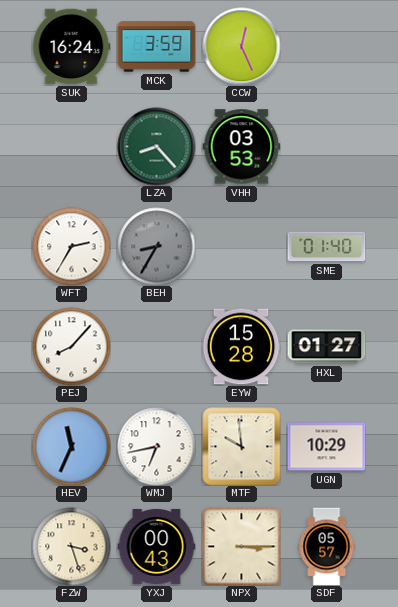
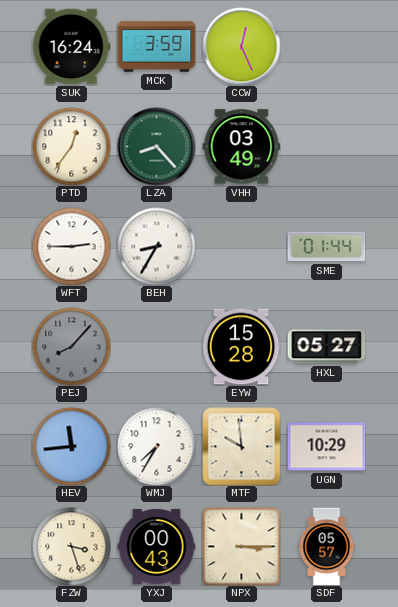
PTD: none -> 12:36 (71, 146)
VHH: 03:53 -> 03:49 (241, 147)
WFT: 2:35 -> 2:45 (71, 246)
BEH dial: grey -> white (156, 246)
SME: 01:40 -> 01:44 (326, 247)
PEJ dial: white -> grey (71, 346)
HXL: 01:27 -> 05:27 (326, 347)
HEV: 11:34 -> 11:44 (71, 446)
WMJ: 6:43 -> 7:35 (156, 446)
